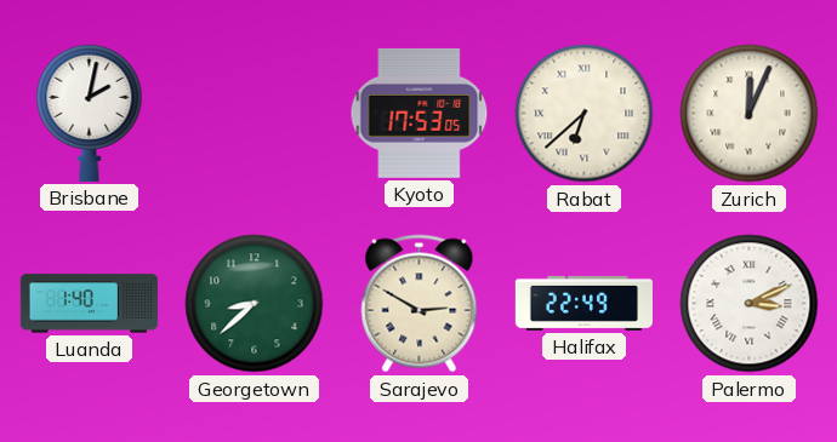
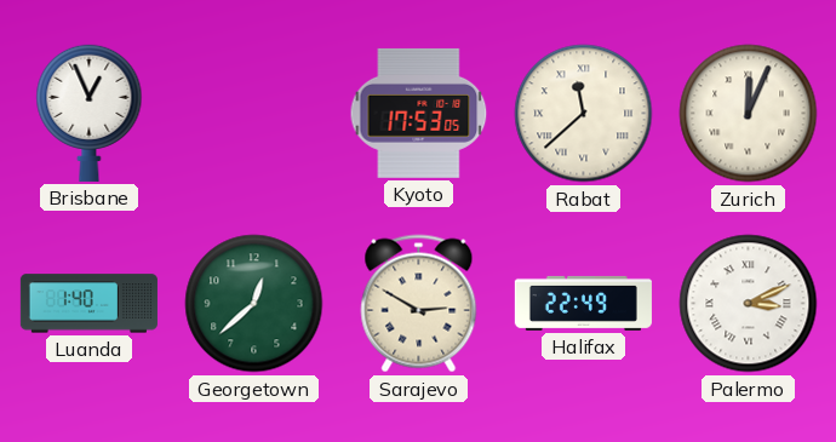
Brisbane: 2:02 -> 12:56 (90, 113)
Rabat: 6:38 -> 11:38 (584, 114)
Georgetown: 8:38 -> 12:38 (254, 304)
